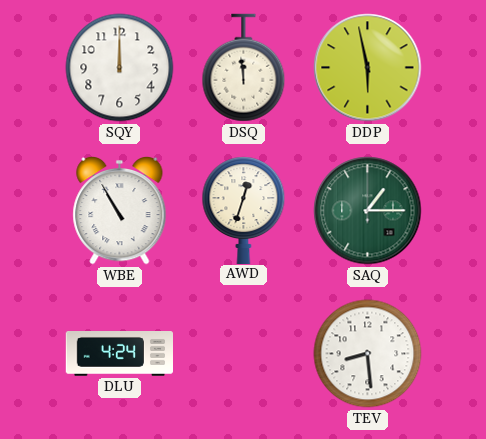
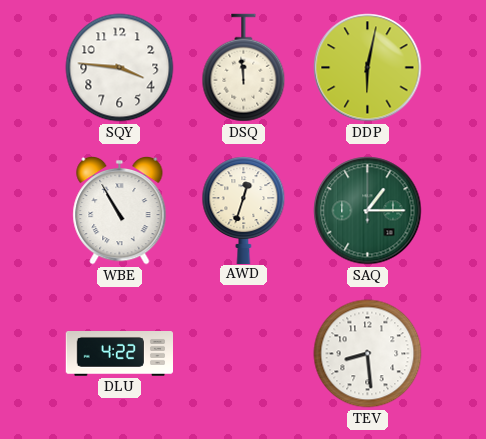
SQY: 12:00 -> 3:46 (120, 68)
DDP: 5:58 -> 6:02 (368, 68)
DLU: 4:24 -> 4:22 (119, 354)
